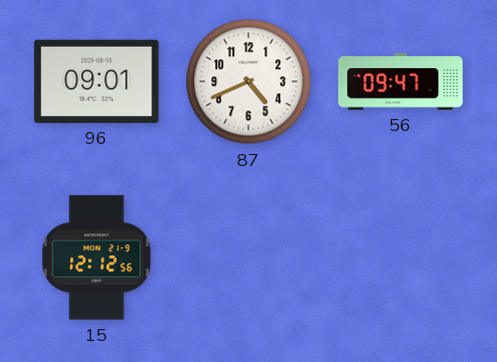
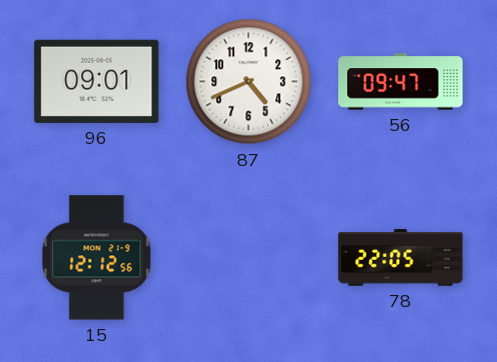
78: none -> 22:05 (401, 258)
